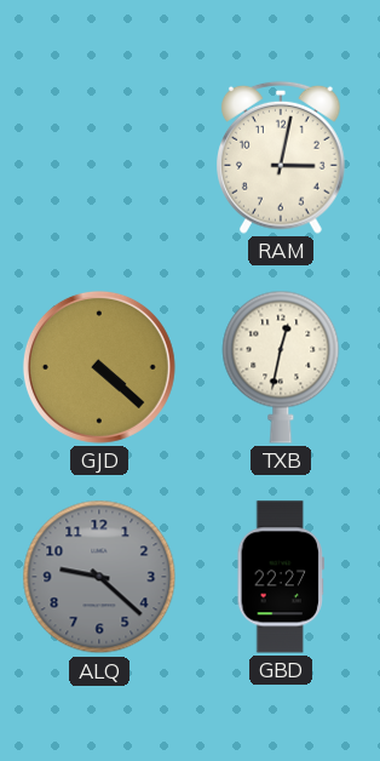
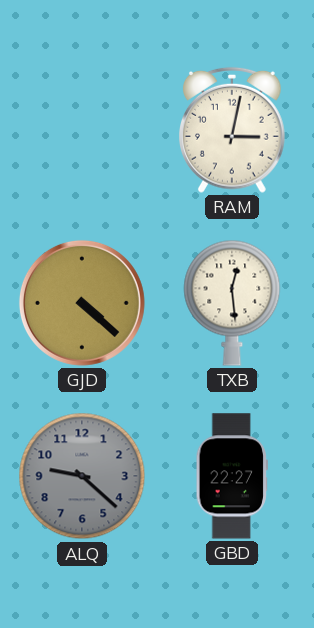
TXB: 12:32 -> 12:29 (232, 303)
